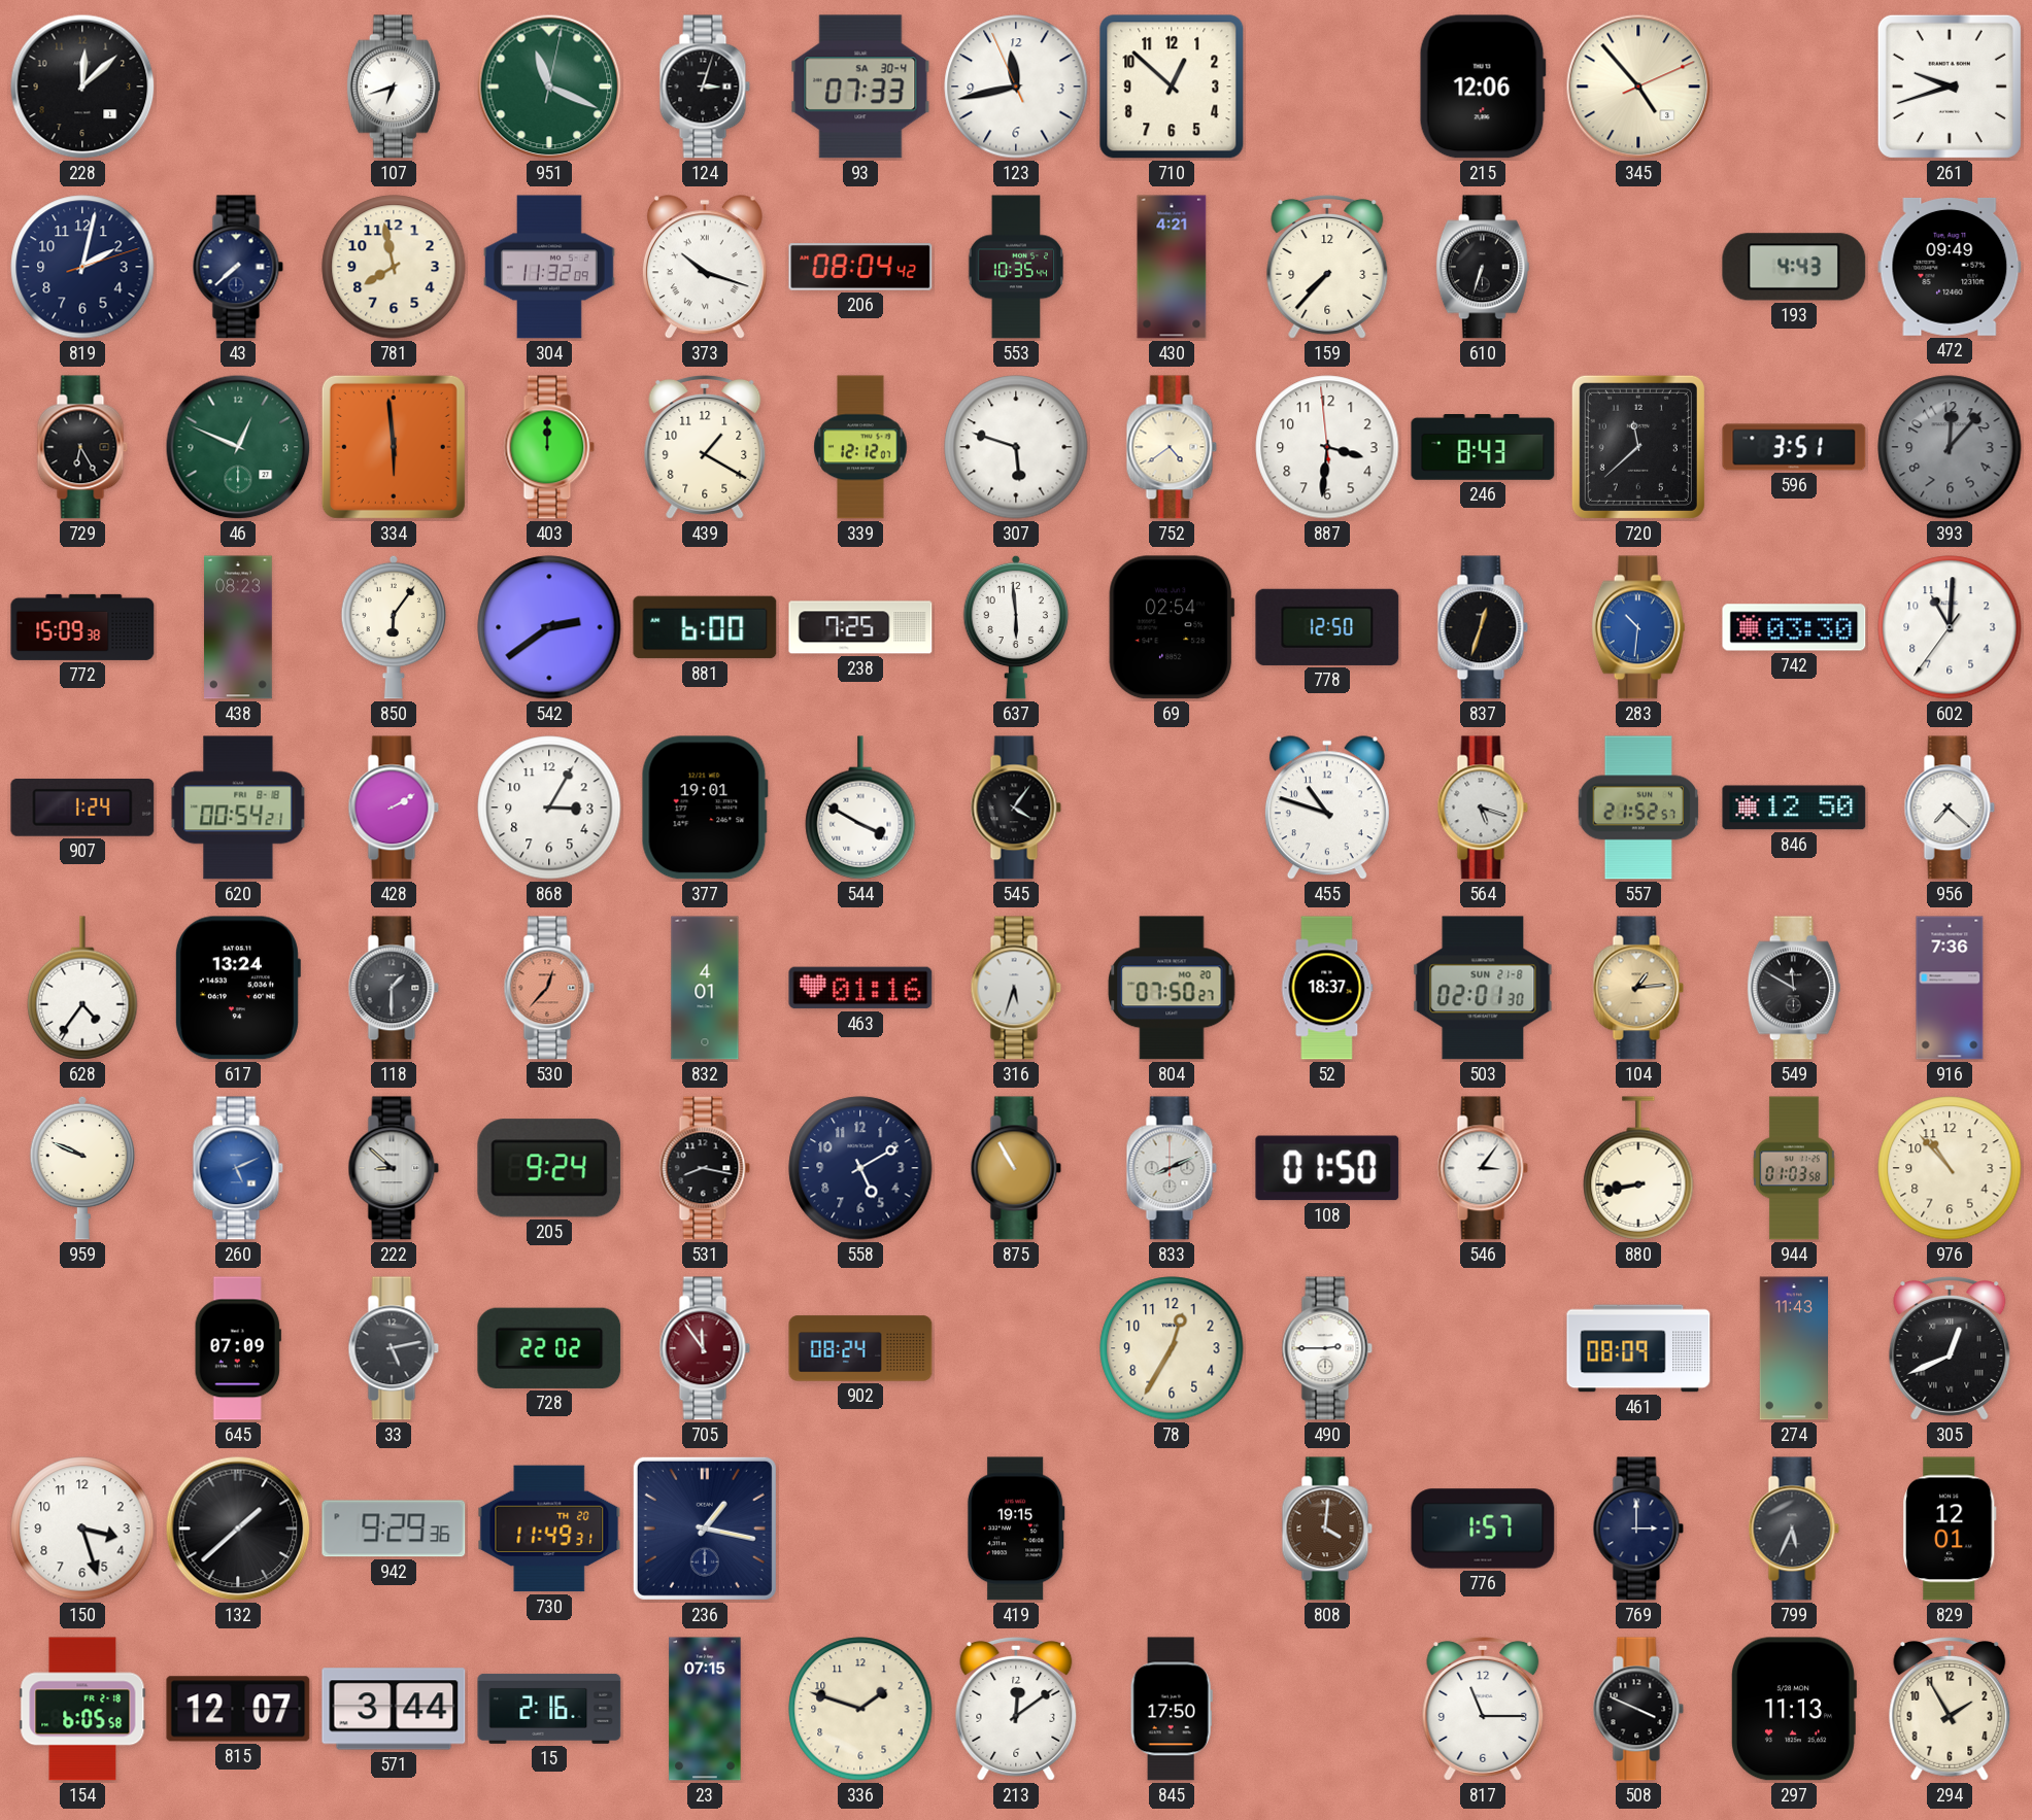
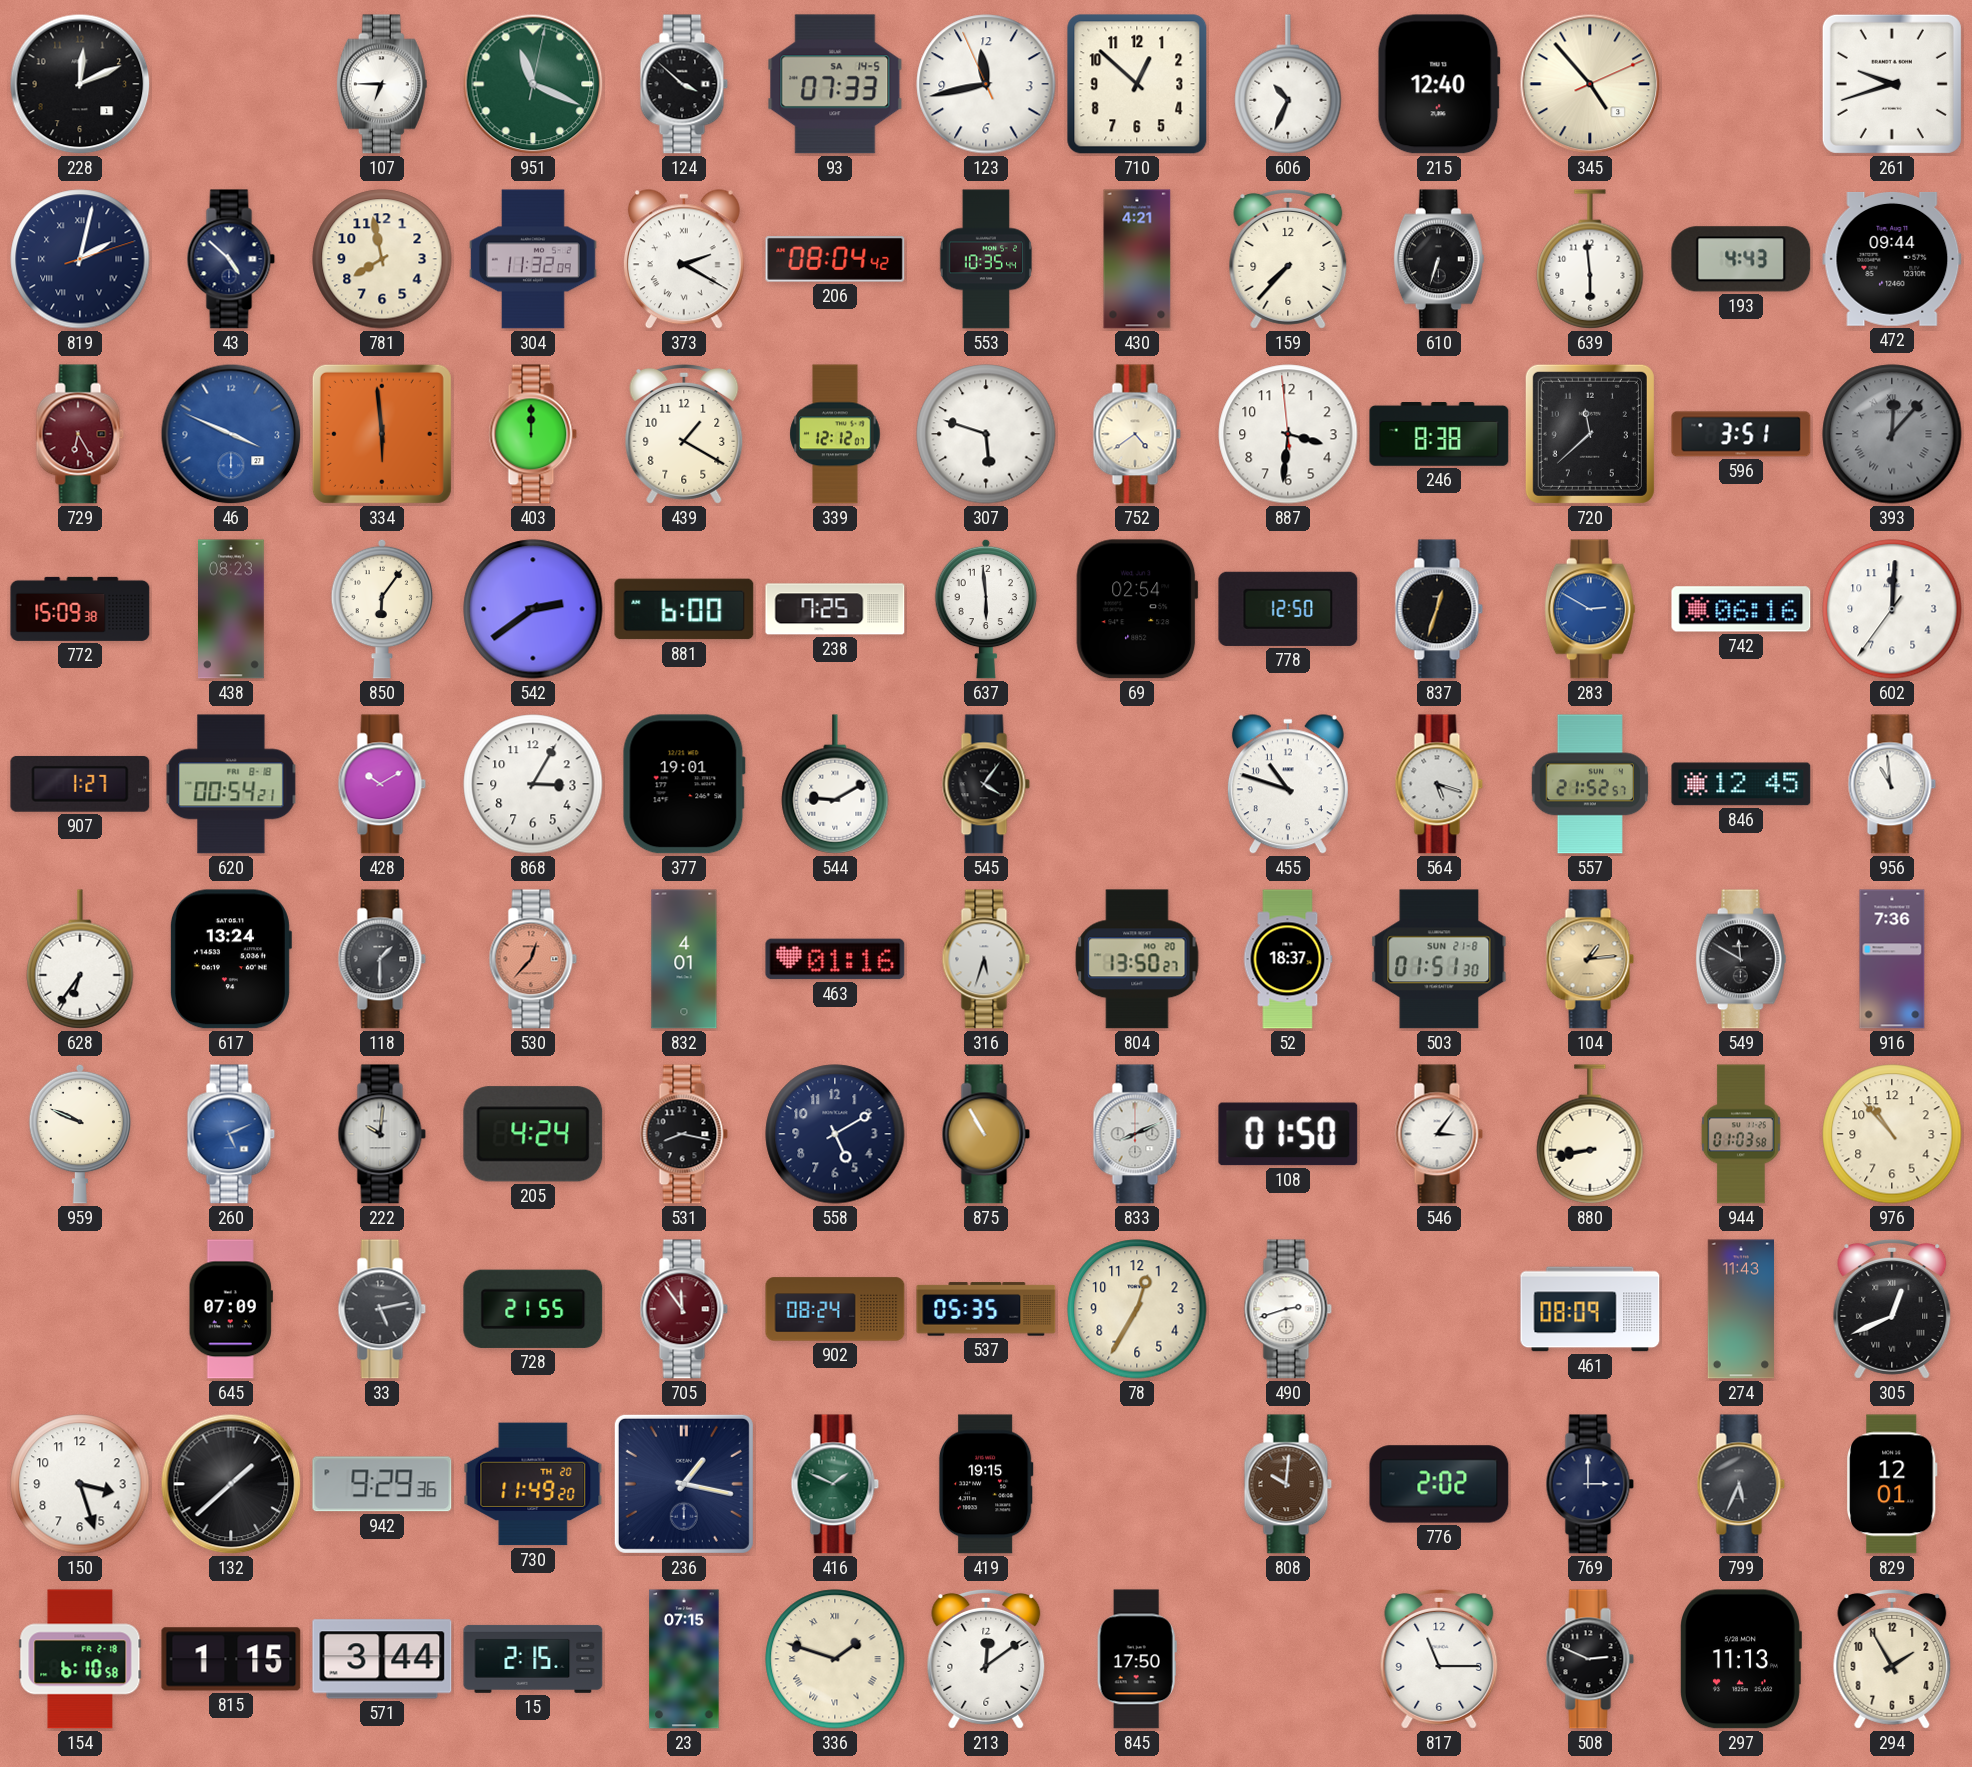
228: 12:08 -> 12:11 (80, 84)
107: 6:42 -> 6:45 (382, 84)
124: 3:03 -> 3:52 (684, 84)
93 date: SA 30-4 -> SA 14-5 (835, 84)
606: none -> 10:34 (1288, 84)
215: 12:06 -> 12:40 (1439, 84)
819 numerals: Arabic -> Roman (80, 259)
43: 7:38 -> 4:52 (231, 259)
373: 10:18 -> 2:20 (684, 260)
639: none -> 5:59 (1590, 259)
472: 09:49 -> 09:44 (1892, 259)
729 dial: black -> burgundy (80, 434)
46: 12:49 -> 3:49 (231, 434)
46 dial: green -> blue (231, 434)
246: 8:43 -> 8:38 (1439, 435)
393 numerals: Arabic -> Roman (1892, 434)
283: 10:31 -> 2:50 (1590, 609)
742: 03:30 -> 06:16 (1741, 609)
602: 11:00 -> 12:00 (1892, 609)
907: 1:24 -> 1:27 (80, 784)
428: 2:10 -> 10:10 (382, 784)
544: 3:50 -> 9:10 (835, 784)
846: 12:50 -> 12:45 (1741, 784)
956: 7:22 -> 10:59 (1892, 784)
628: 4:36 -> 6:36 (80, 959)
804: 07:50 -> 13:50 (1137, 959)
503: 02:01 -> 01:51 (1439, 959)
222: 8:52 -> 10:01 (382, 1134)
205: 9:24 -> 4:24 (533, 1134)
728: 22:02 -> 21:55 (533, 1309)
537: none -> 05:35 (986, 1309)
490: 2:45 -> 2:42 (1288, 1309)
730: 11:49:31 -> 11:49:20 (533, 1484)
416: none -> 1:49 (835, 1484)
808: 4:01 -> 10:01 (1288, 1484)
776: 1:57 -> 2:02 (1439, 1484)
154: 6:05 -> 6:10 (80, 1659)
815: 12:07 -> 1:15 (231, 1659)
15: 2:16 -> 2:15 (533, 1659)
336 numerals: Arabic -> Roman (835, 1659)
508: 3:49 -> 2:49 (1590, 1659)
